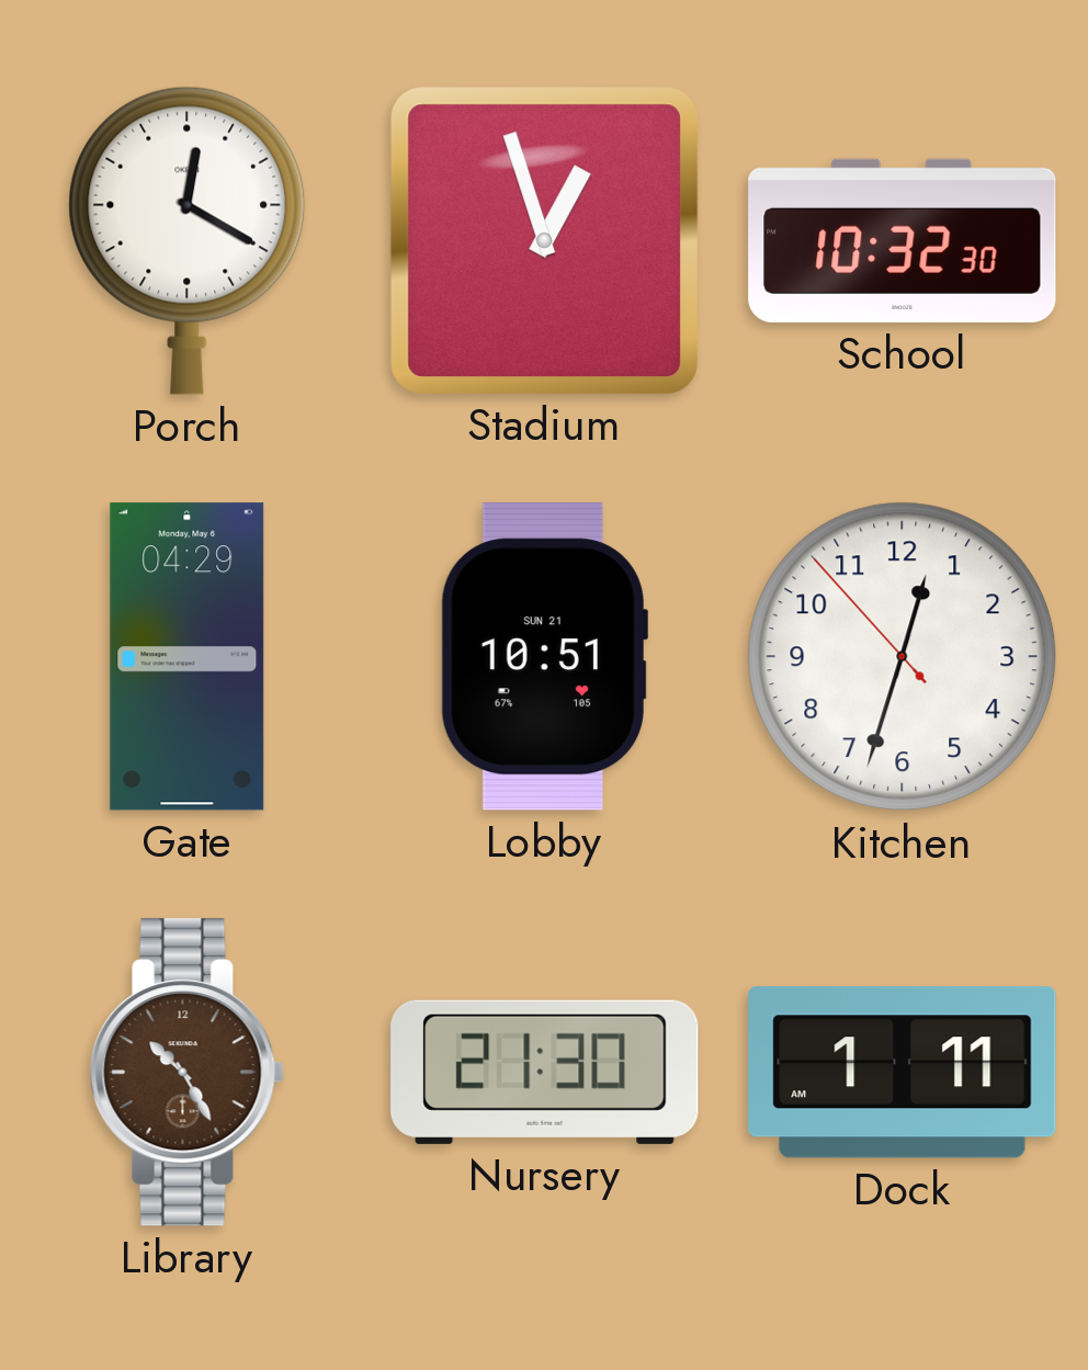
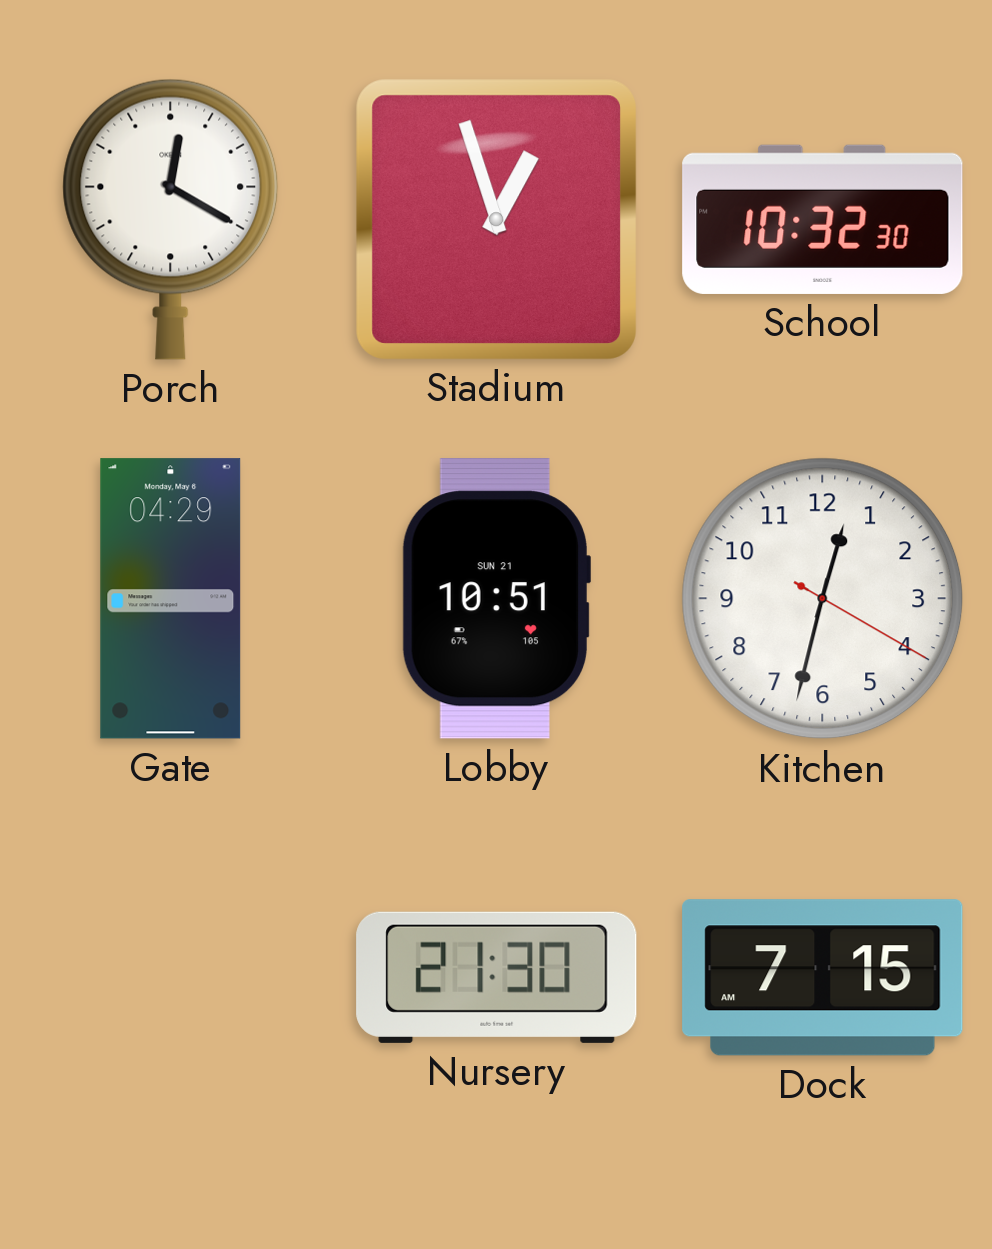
Kitchen: 12:32:53 -> 12:32:20 (823, 599)
Library: 10:25 -> none (186, 1073)
Dock: 1:11 -> 7:15 (823, 978)
